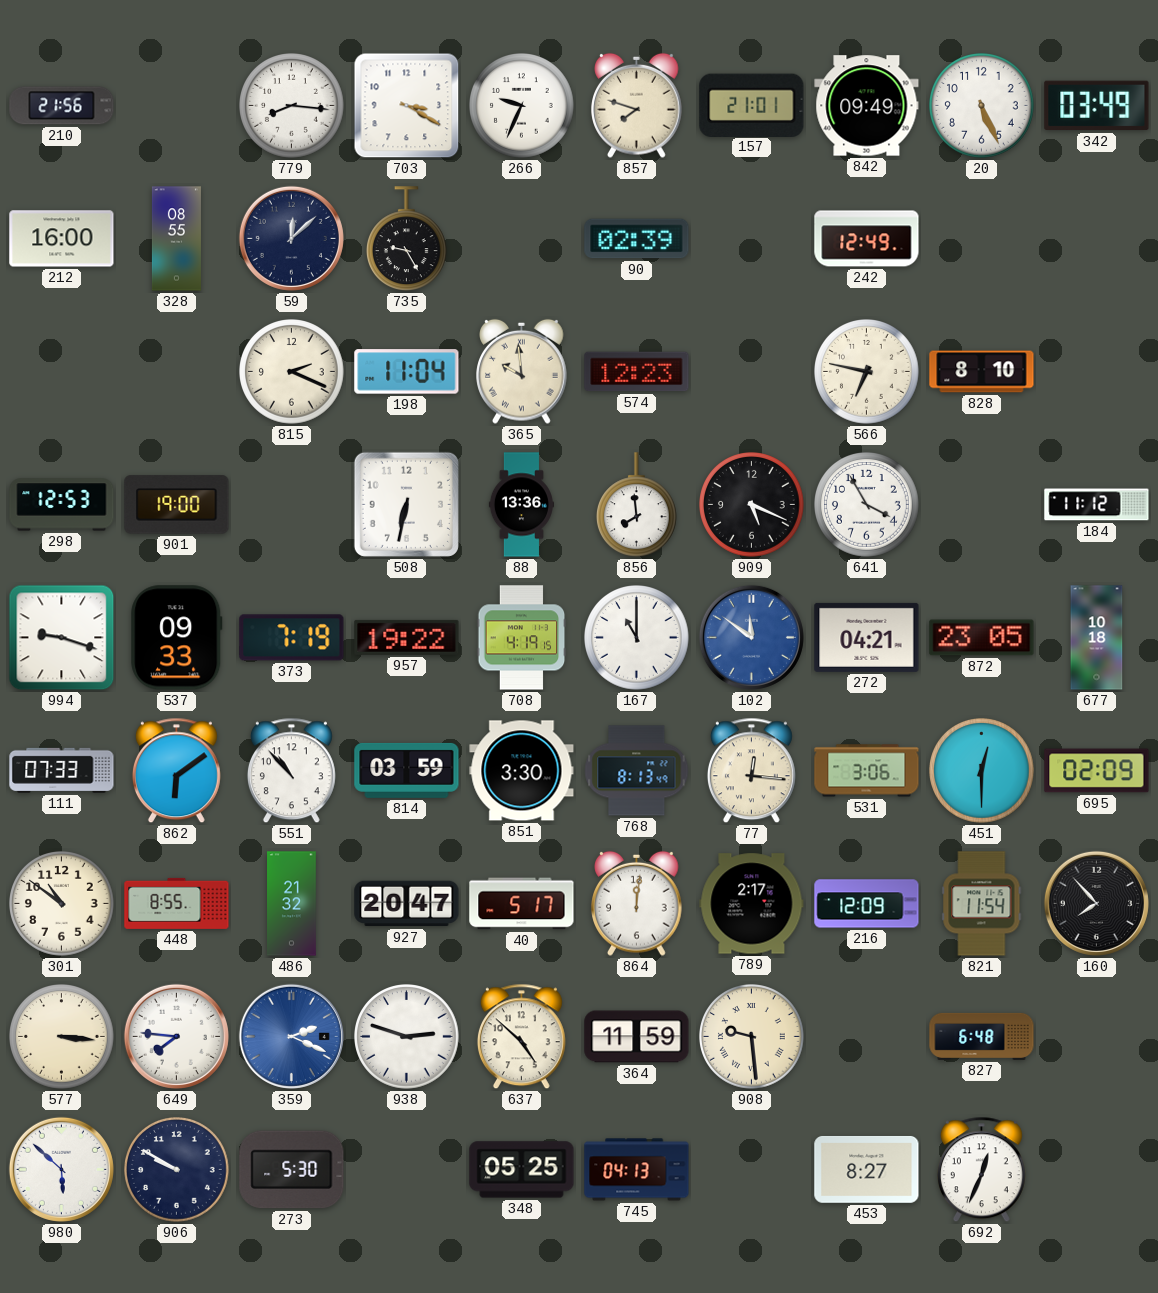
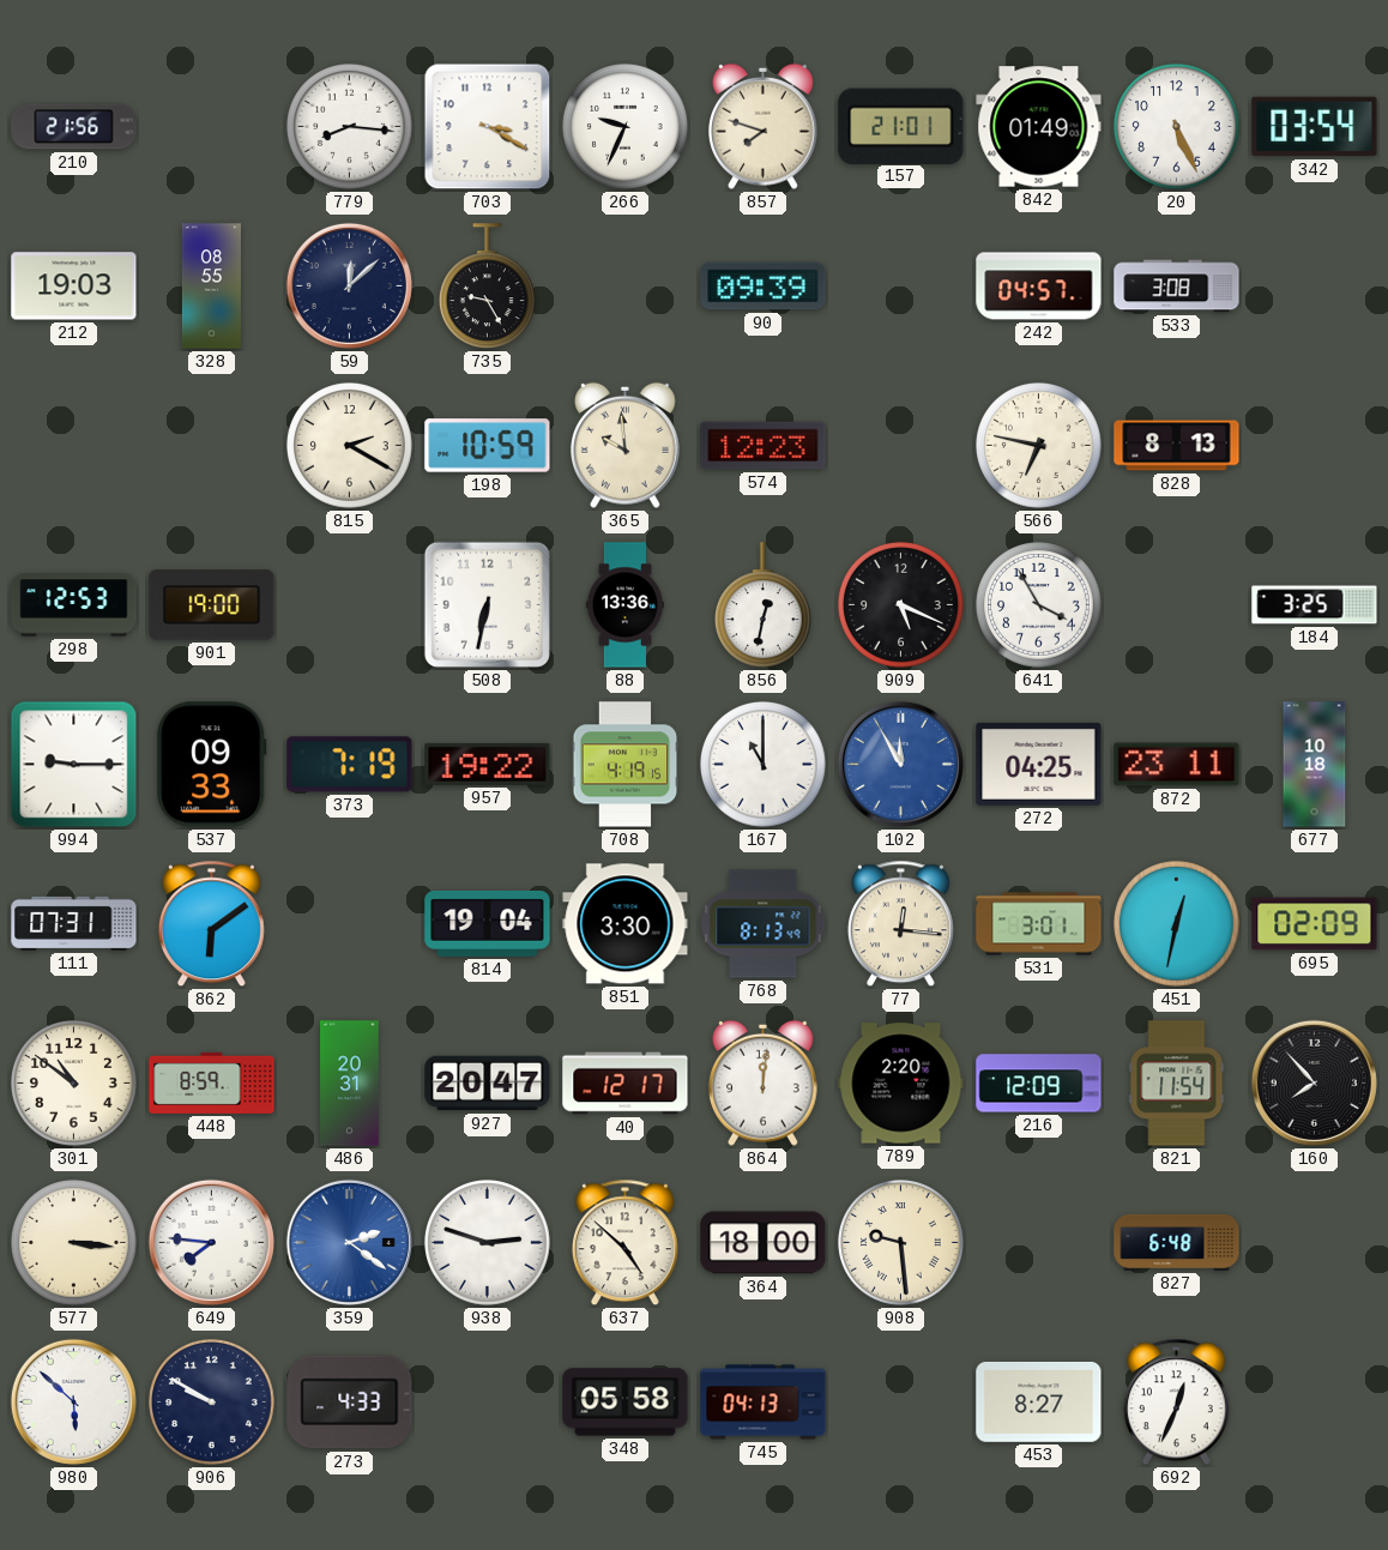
842: 09:49 -> 01:49 (1039, 127)
342: 03:49 -> 03:54 (1315, 127)
212: 16:00 -> 19:03 (74, 287)
90: 02:39 -> 09:39 (764, 287)
242: 12:49 -> 04:57 (1039, 287)
533: none -> 3:08 (1177, 287)
815: 2:19 -> 2:20 (350, 446)
198: 11:04 -> 10:59 (488, 446)
828: 8:10 -> 8:13 (1177, 446)
856: 7:59 -> 12:32 (764, 605)
184: 11:12 -> 3:25 (1315, 605)
994: 9:18 -> 9:15 (74, 765)
102: 11:51 -> 11:55 (900, 764)
272: 04:21 -> 04:25 (1039, 764)
872: 23:05 -> 23:11 (1177, 765)
111: 07:33 -> 07:31 (74, 923)
551: 10:53 -> none (291, 771)
814: 03:59 -> 19:04 (488, 923)
531: 3:06 -> 3:01 (1039, 924)
451: 12:30 -> 12:32 (1177, 924)
448: 8:55 -> 8:59 (212, 1082)
486: 21:32 -> 20:31 (350, 1084)
40: 5:17 -> 12:17 (626, 1084)
789: 2:17 -> 2:20 (901, 1084)
359: 2:19 -> 2:21 (349, 1242)
364: 11:59 -> 18:00 (764, 1243)
273: 5:30 -> 4:33 (350, 1403)
348: 05:25 -> 05:58 (626, 1403)
